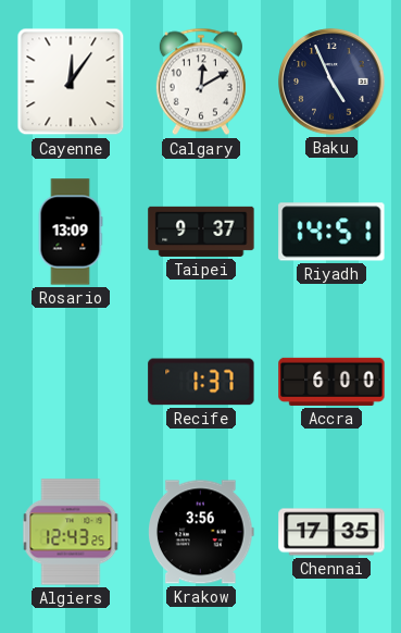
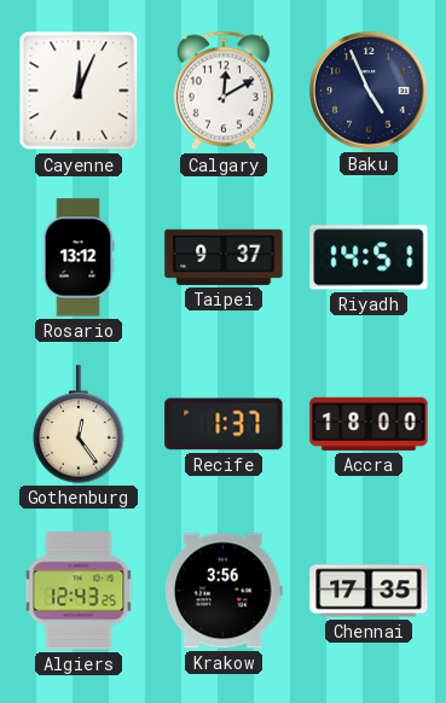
Cayenne: 12:06 -> 12:04 (79, 91)
Rosario: 13:09 -> 13:12 (79, 257)
Gothenburg: none -> 12:24 (79, 424)
Accra: 6:00 -> 18:00 (369, 424)
